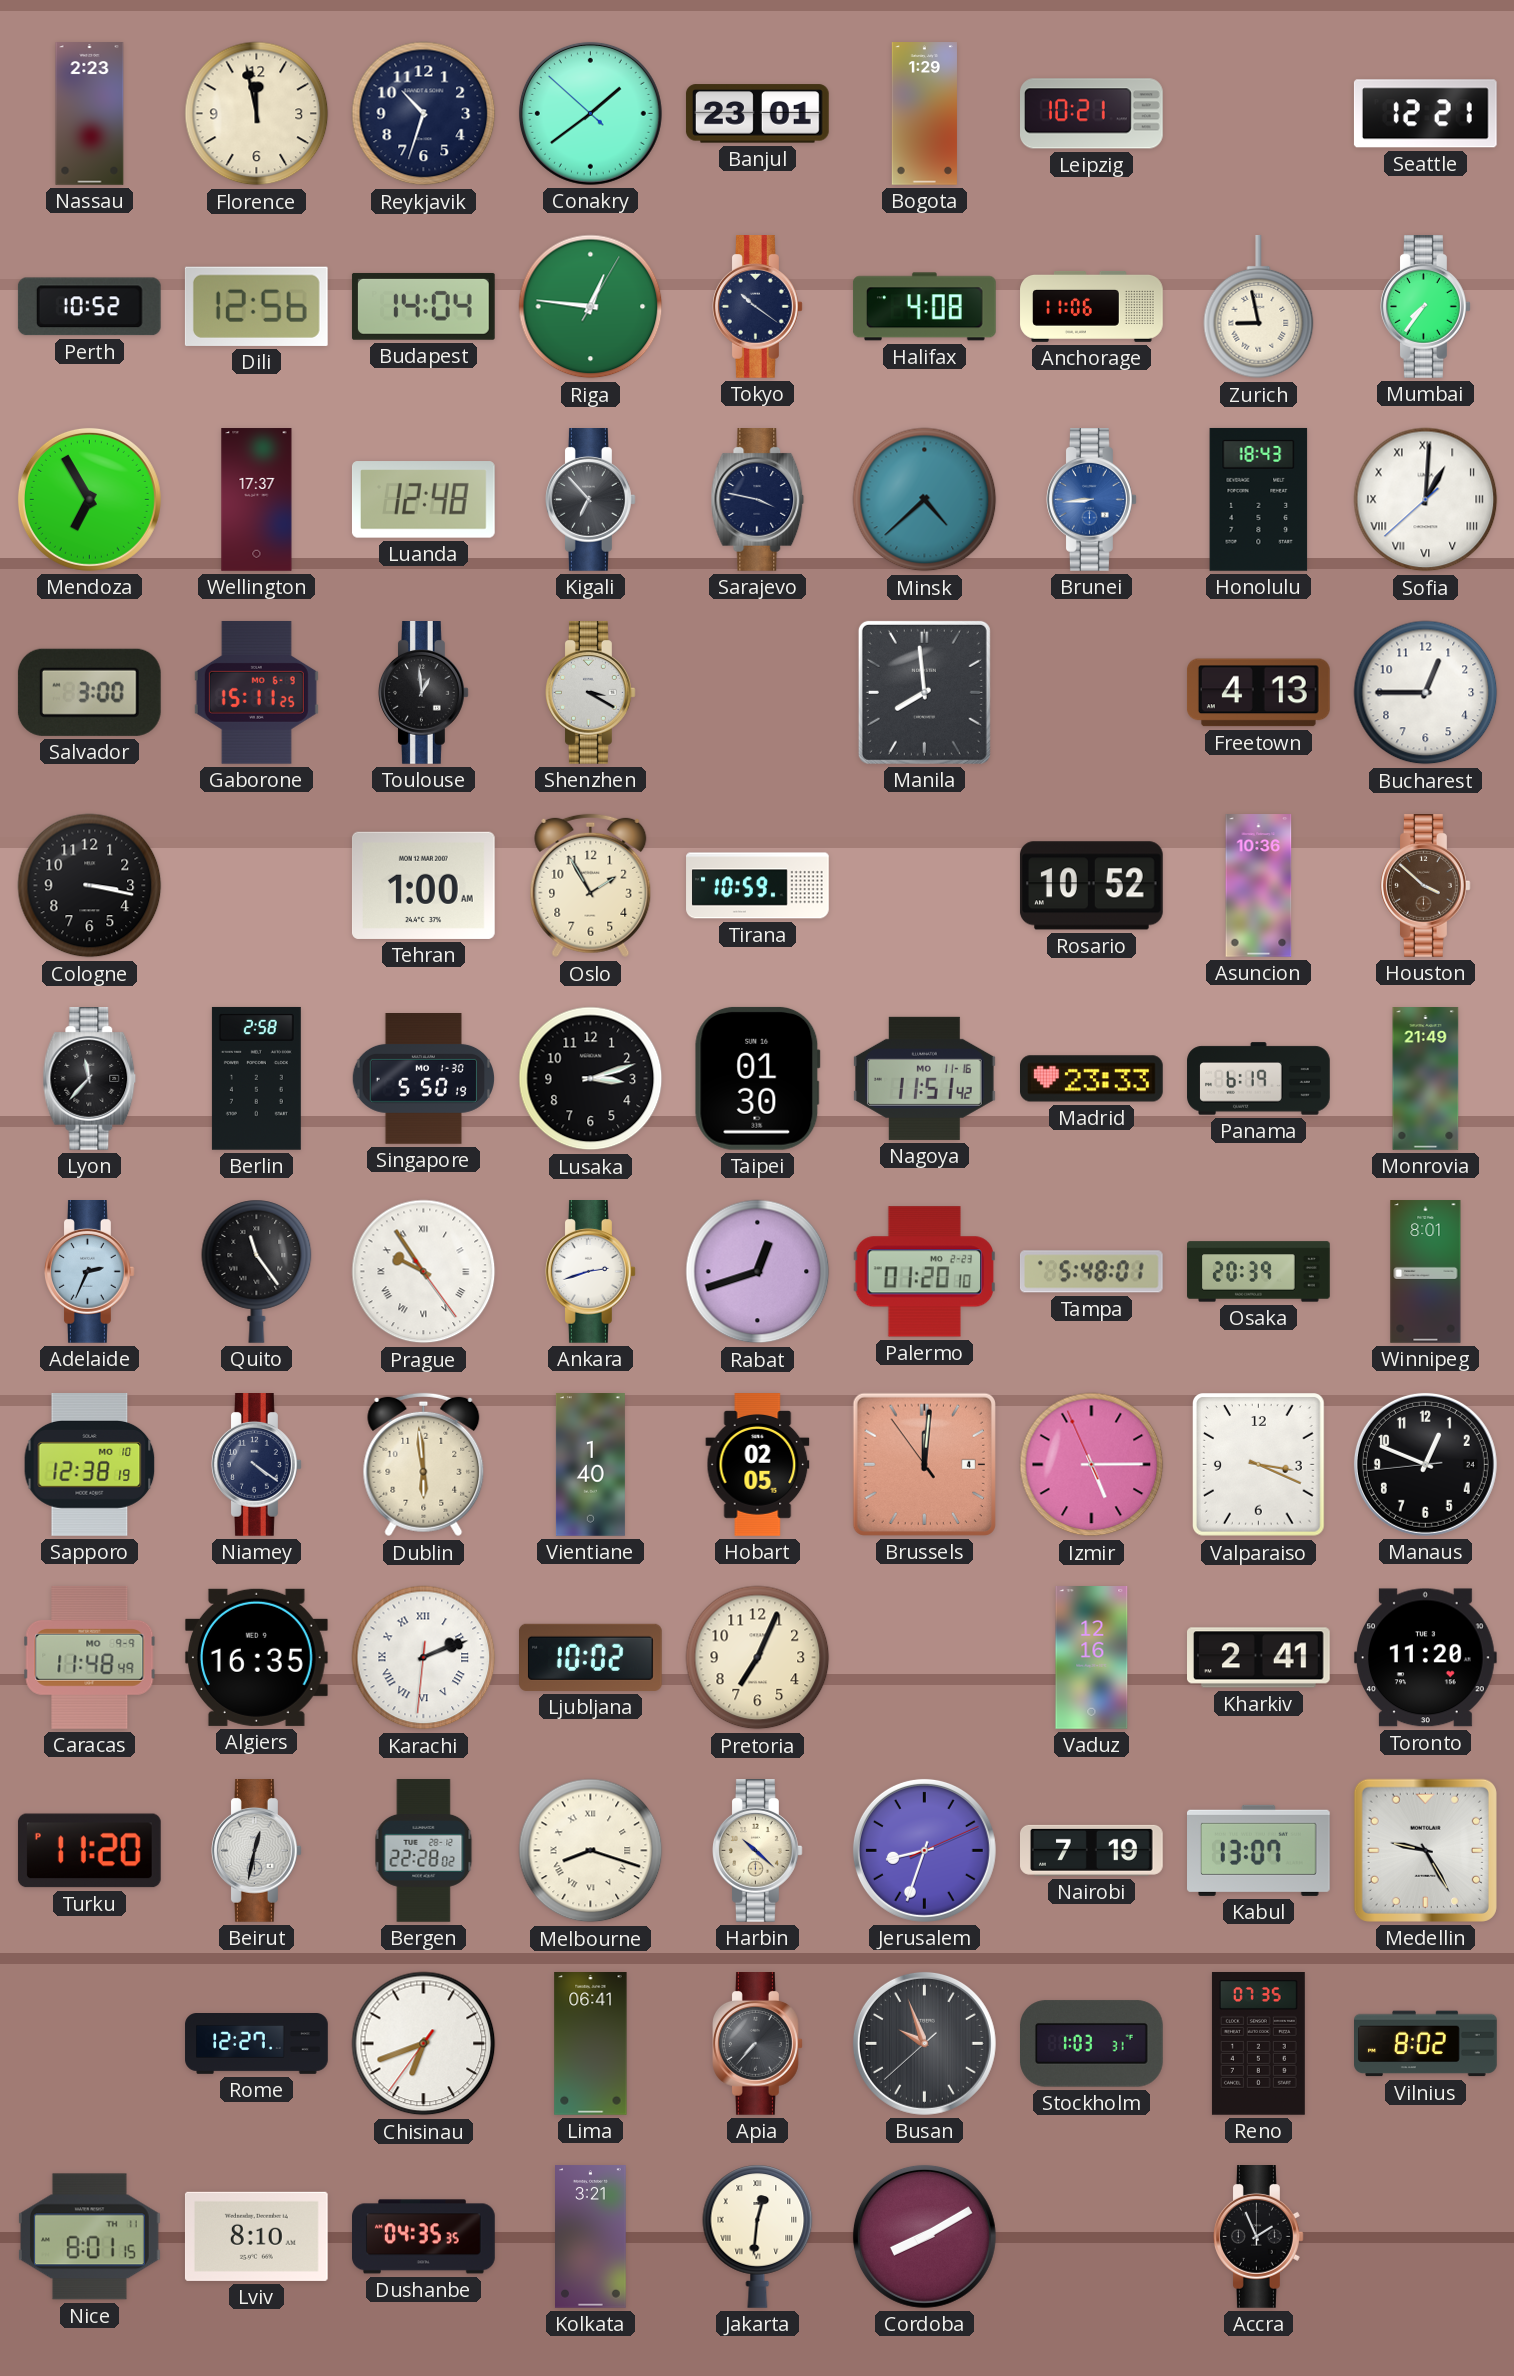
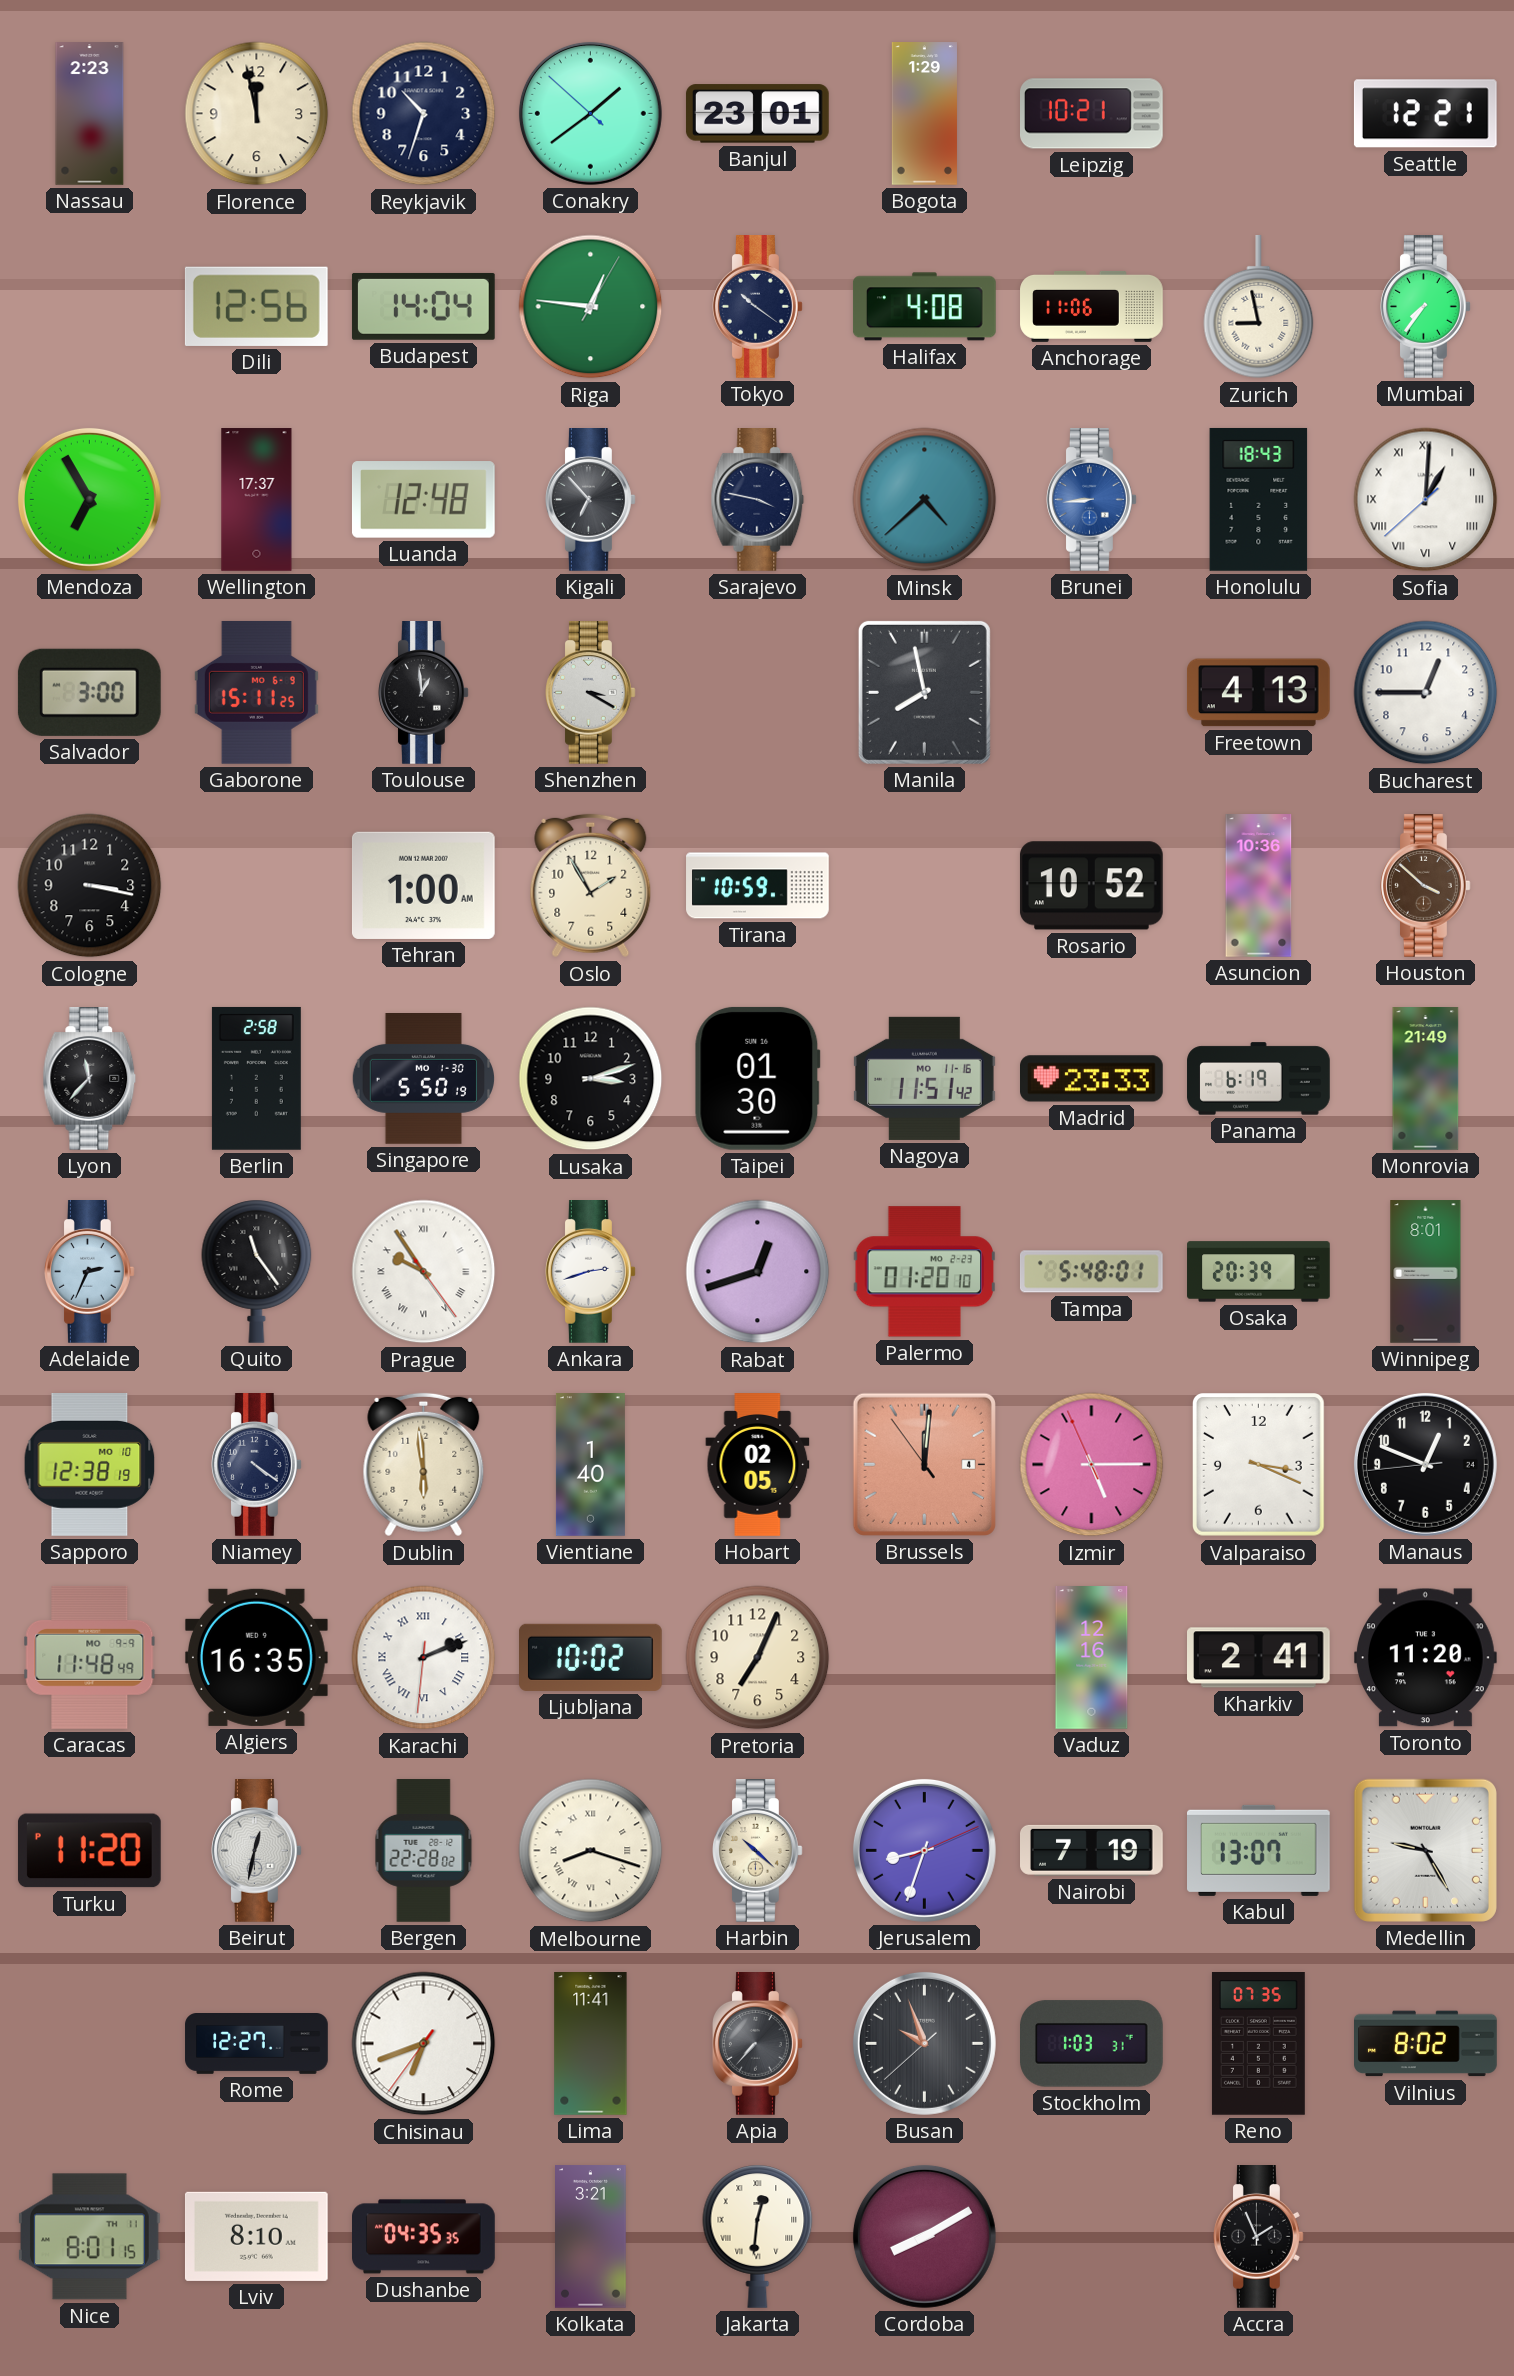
Perth: 10:52 -> none (89, 307)
Manila: 7:59 -> 7:58 (924, 692)
Lima: 06:41 -> 11:41 (591, 2044)
